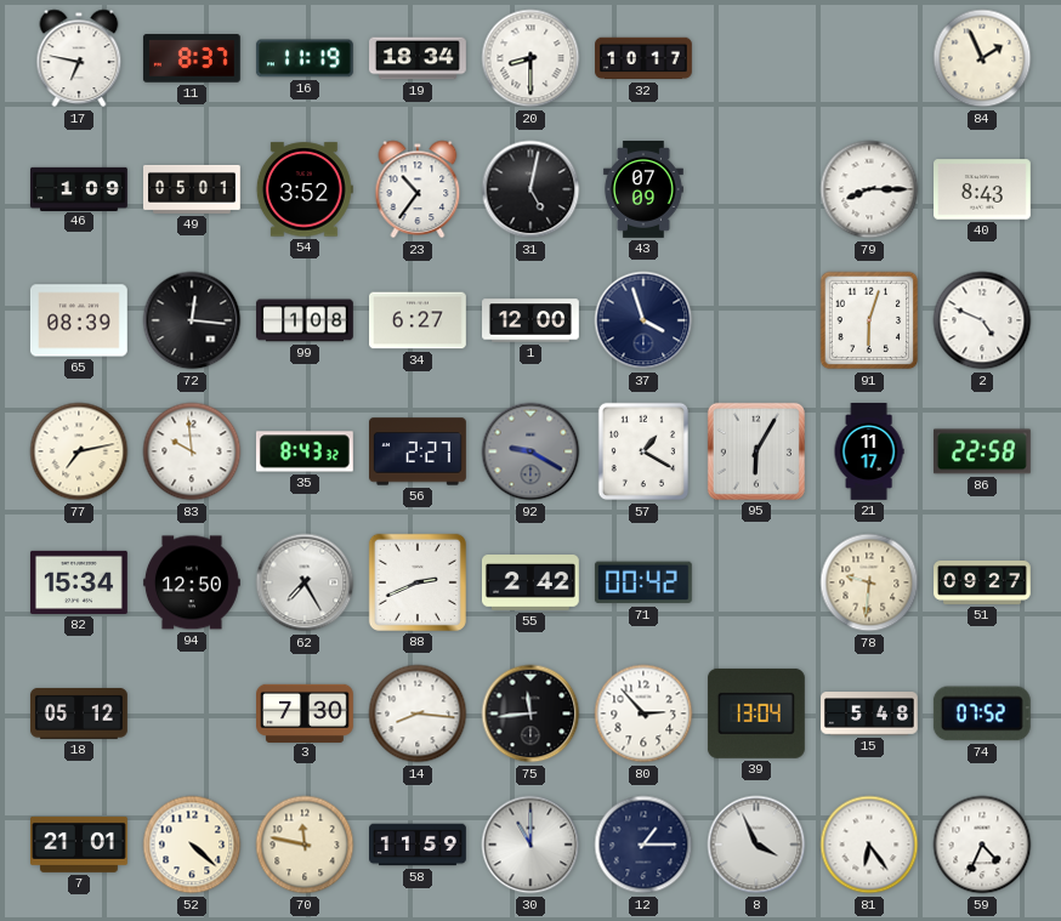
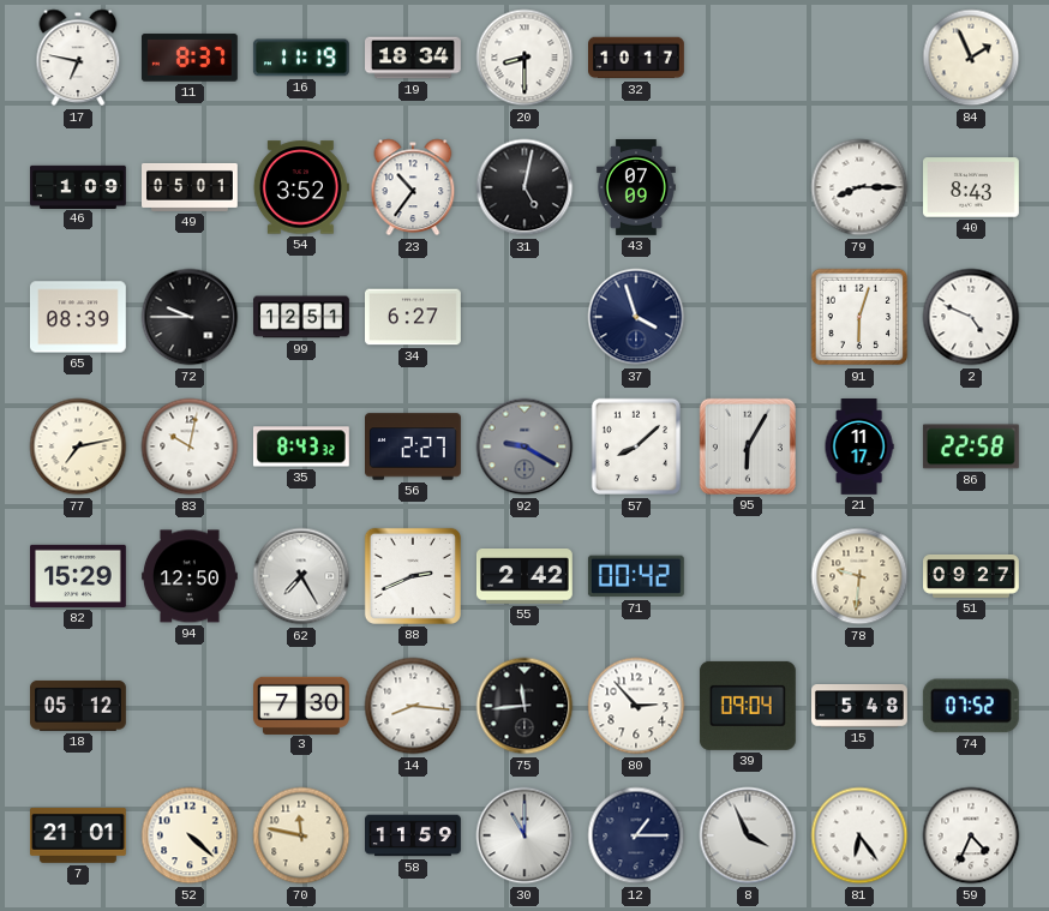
72: 12:16 -> 9:45 (190, 317)
99: 1:08 -> 12:51 (302, 317)
1: 12:00 -> none (532, 320)
83: 9:59 -> 10:02 (190, 446)
57: 1:20 -> 8:08 (635, 446)
82: 15:34 -> 15:29 (79, 576)
39: 13:04 -> 09:04 (748, 706)
